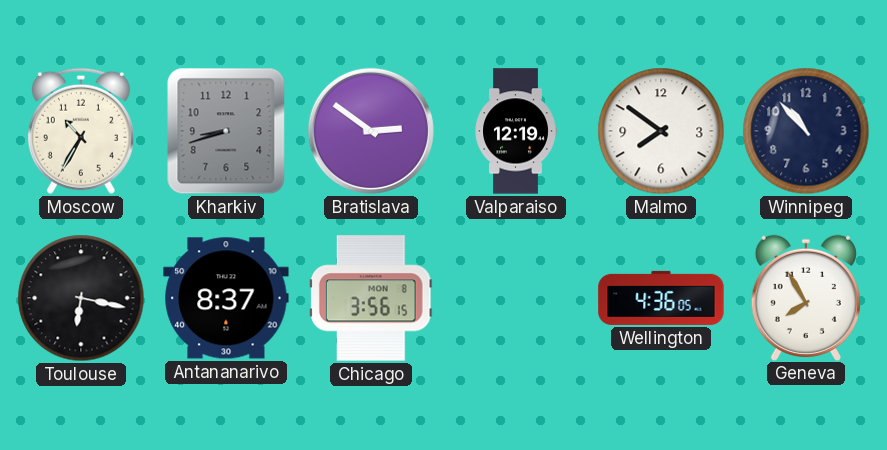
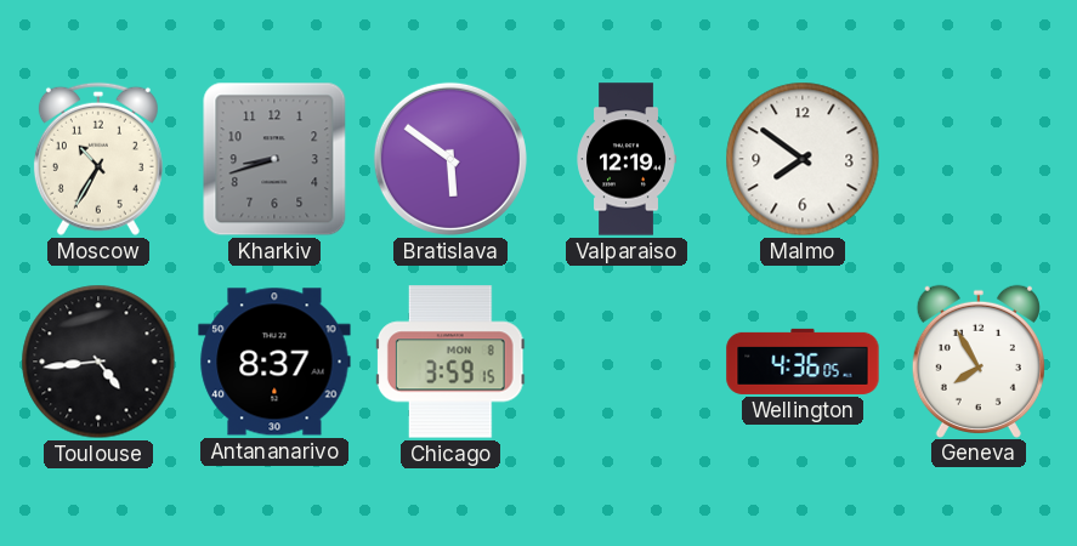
Bratislava: 2:51 -> 5:51 (450, 159)
Winnipeg: 10:53 -> none (806, 131)
Toulouse: 6:17 -> 4:44 (98, 362)
Chicago: 3:56 -> 3:59 (450, 362)
